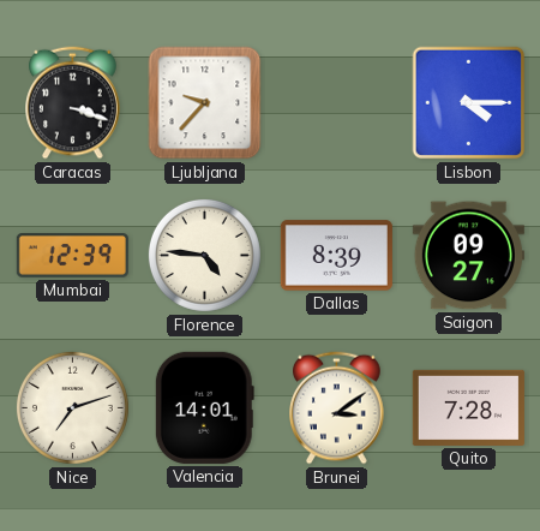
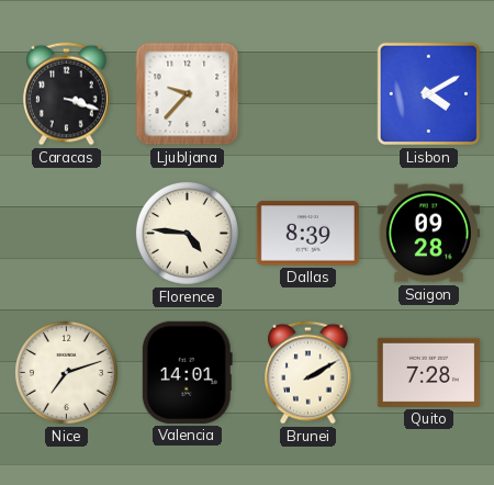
Lisbon: 4:15 -> 4:10 (429, 94)
Mumbai: 12:39 -> none (72, 256)
Saigon: 09:27 -> 09:28 (428, 234)
Brunei: 3:09 -> 2:10 (308, 373)
